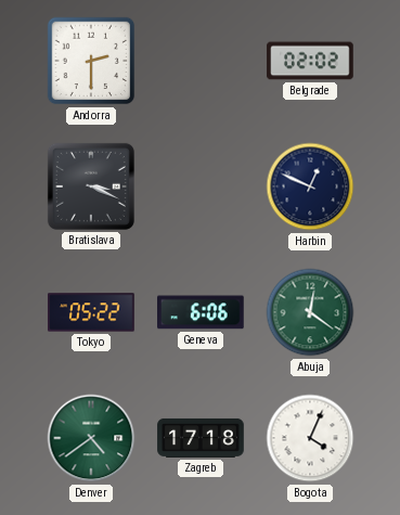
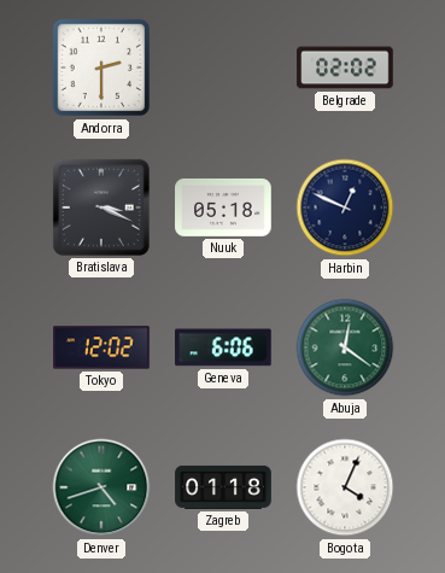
Nuuk: none -> 05:18 (223, 207)
Tokyo: 05:22 -> 12:02 (101, 347)
Denver: 4:39 -> 4:42 (101, 487)
Zagreb: 17:18 -> 01:18 (223, 487)
